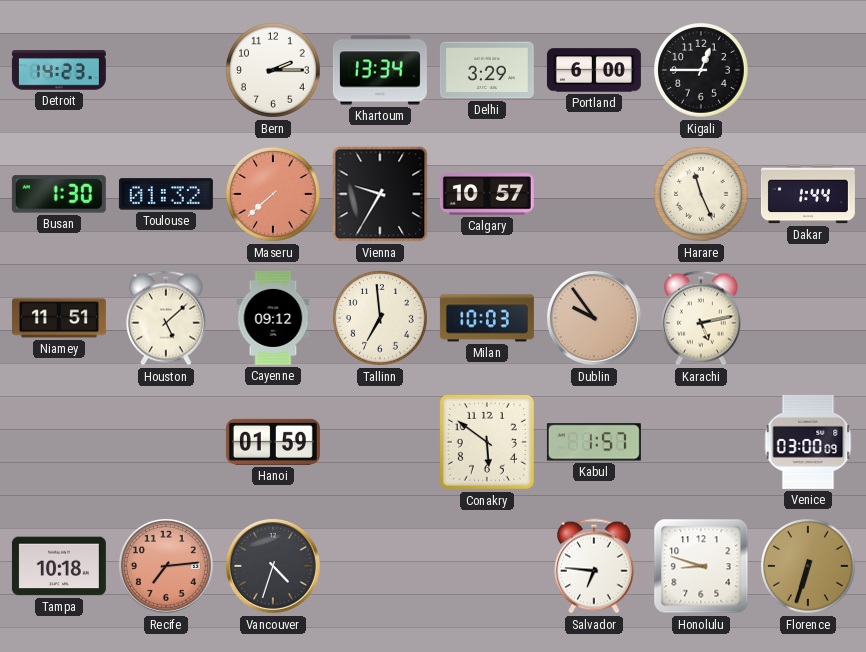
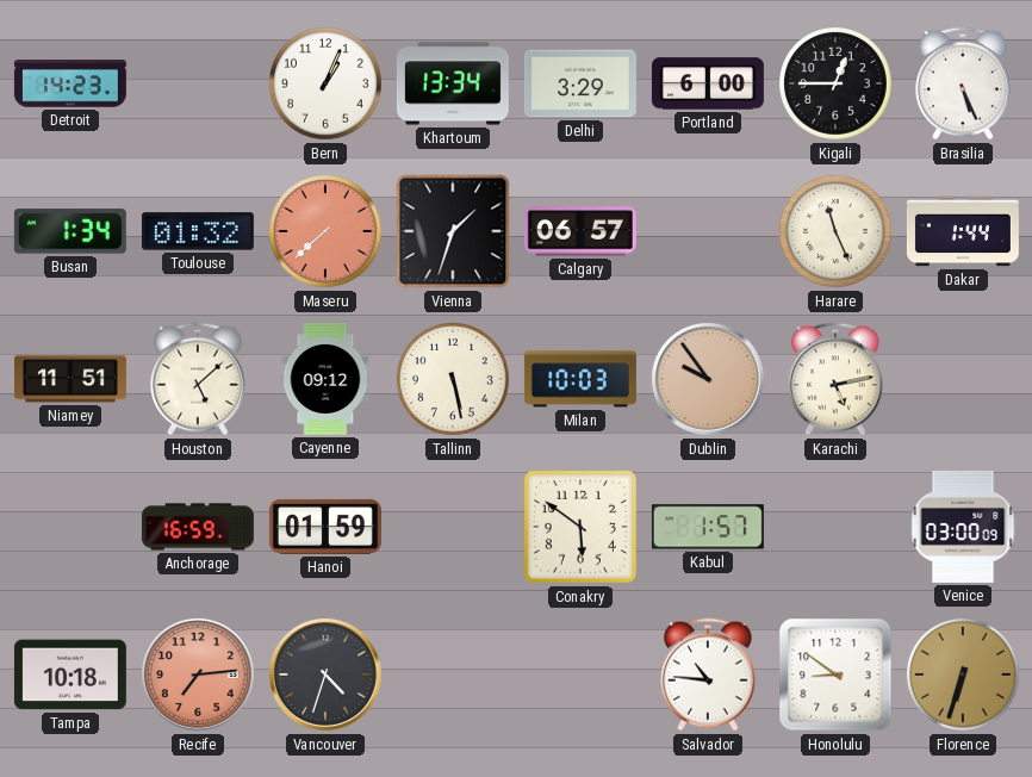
Bern: 2:15 -> 1:04 (327, 85)
Brasilia: none -> 5:26 (964, 83)
Busan: 1:30 -> 1:34 (70, 231)
Vienna: 9:35 -> 1:33 (453, 231)
Calgary: 10:57 -> 06:57 (580, 231)
Tallinn: 6:59 -> 5:28 (454, 380)
Anchorage: none -> 16:59 (198, 527)
Salvador: 6:46 -> 10:46 (709, 675)
Honolulu: 8:48 -> 8:51 (835, 675)
